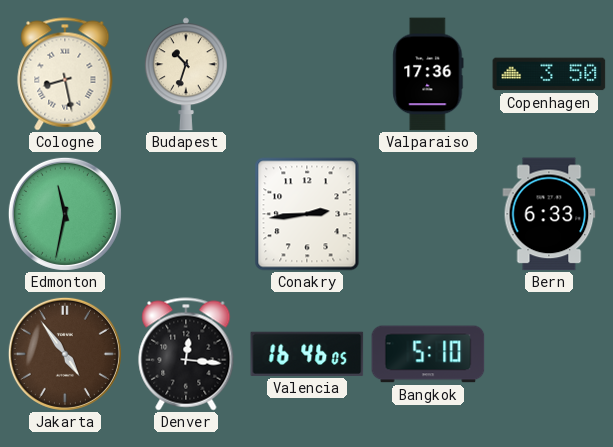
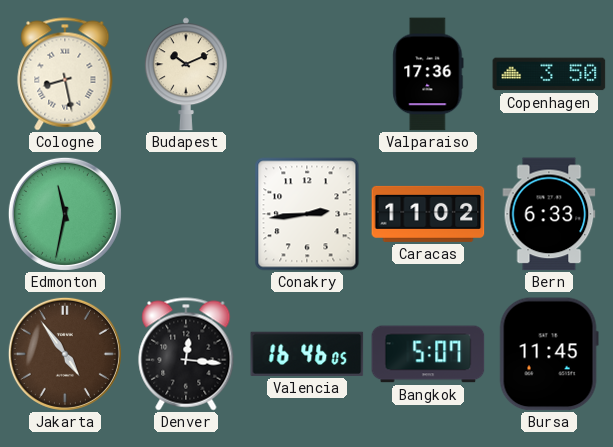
Budapest: 10:33 -> 10:11 (186, 74)
Caracas: none -> 11:02 (428, 214)
Bangkok: 5:10 -> 5:07 (428, 354)
Bursa: none -> 11:45 (549, 354)
